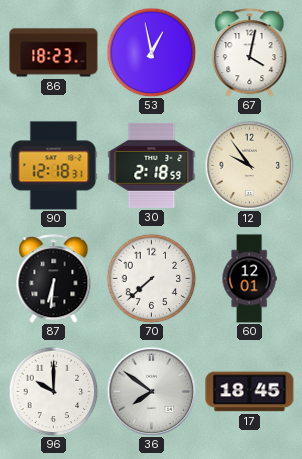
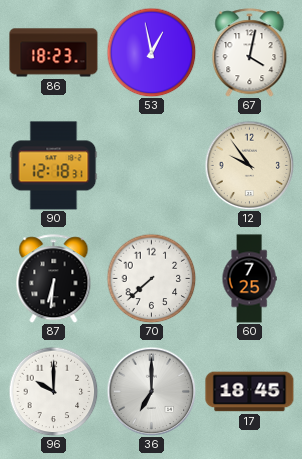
30: 2:18 -> none (152, 165)
60: 12:01 -> 7:25 (249, 279)
36: 7:51 -> 7:00 (151, 391)
